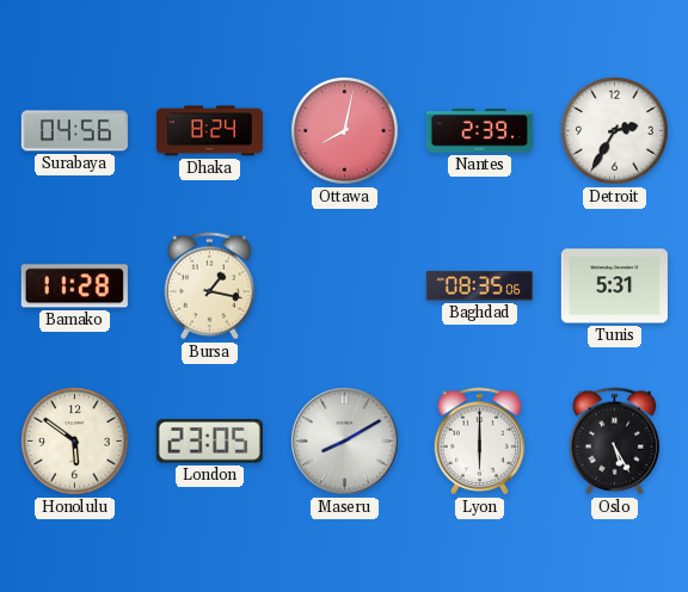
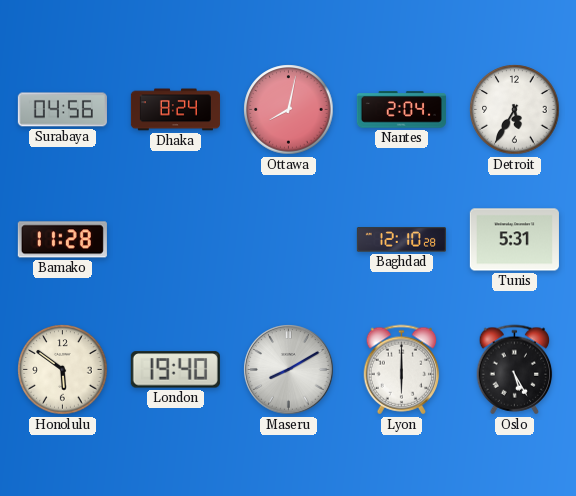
Nantes: 2:39 -> 2:04 (401, 110)
Detroit: 2:35 -> 5:35 (515, 110)
Bursa: 1:17 -> none (210, 286)
Baghdad: 08:35 -> 12:10 (401, 240)
London: 23:05 -> 19:40 (175, 370)
